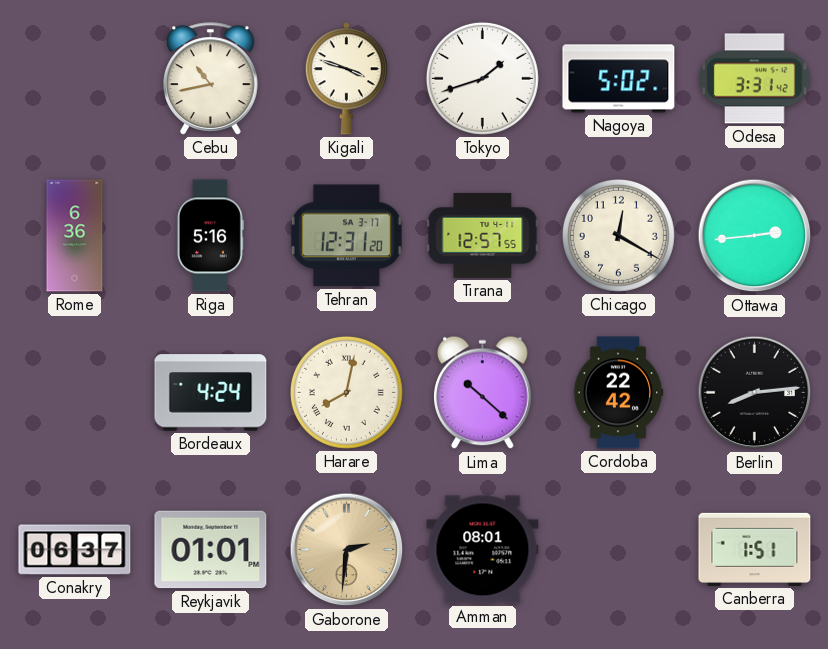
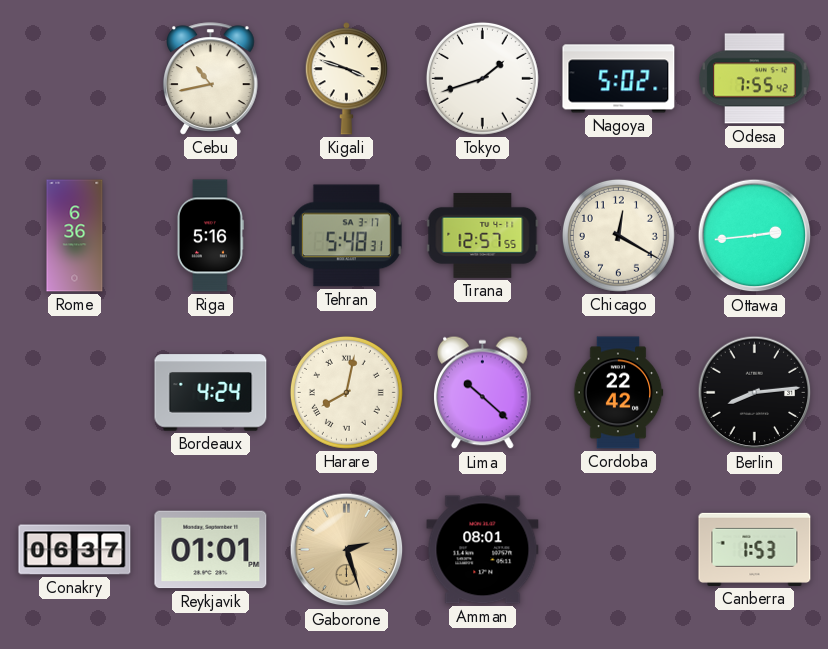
Odesa: 3:31 -> 7:55 (755, 79)
Tehran: 12:31 -> 5:48 (346, 236)
Gaborone: 2:31 -> 2:27 (347, 550)
Canberra: 1:51 -> 1:53 (755, 549)
